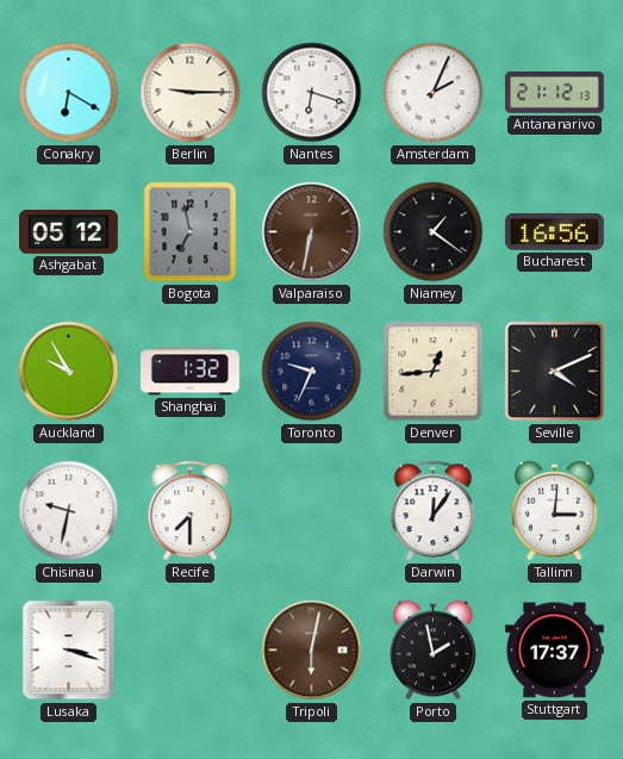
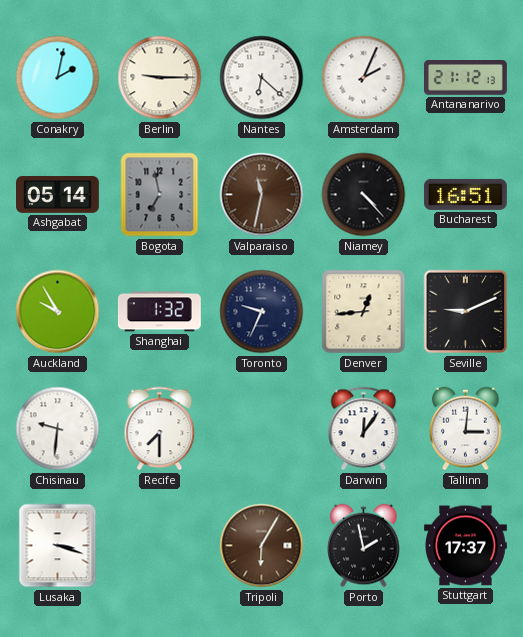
Conakry: 6:20 -> 2:02 (58, 78)
Nantes: 6:18 -> 6:22 (262, 78)
Ashgabat: 05:12 -> 05:14 (58, 195)
Valparaiso: 6:32 -> 11:32 (262, 195)
Niamey: 1:21 -> 4:23 (364, 195)
Bucharest: 16:56 -> 16:51 (465, 194)
Seville: 4:11 -> 9:11 (466, 312)
Chisinau: 9:32 -> 9:31 (58, 429)
Tripoli: 6:02 -> 6:05 (262, 546)
